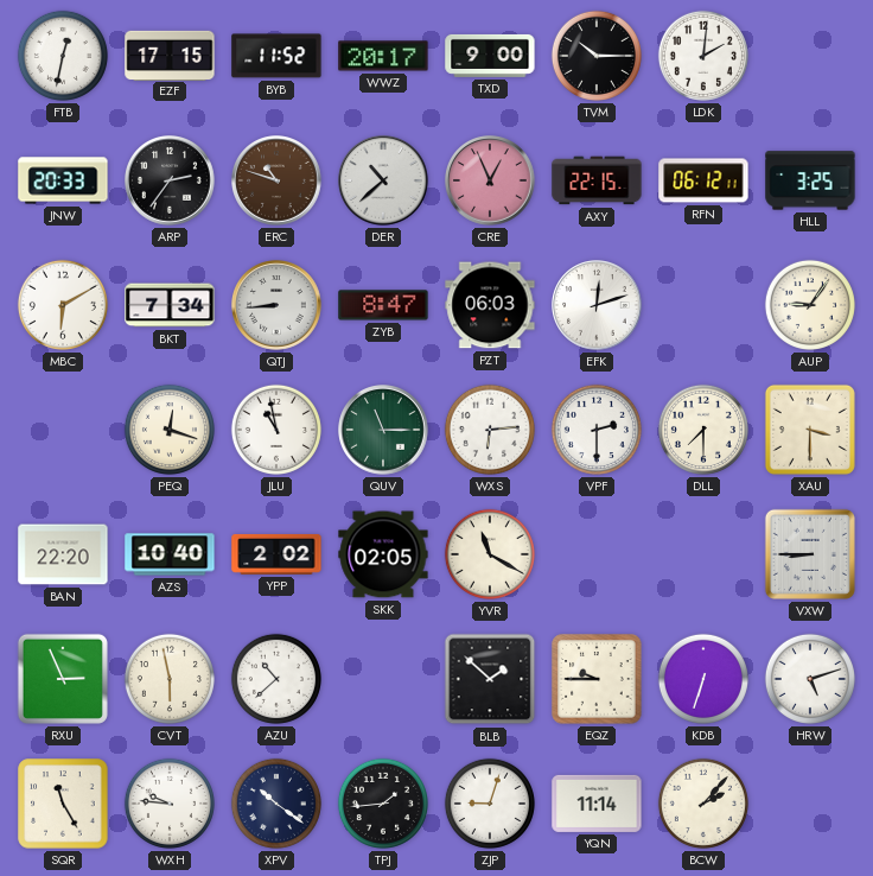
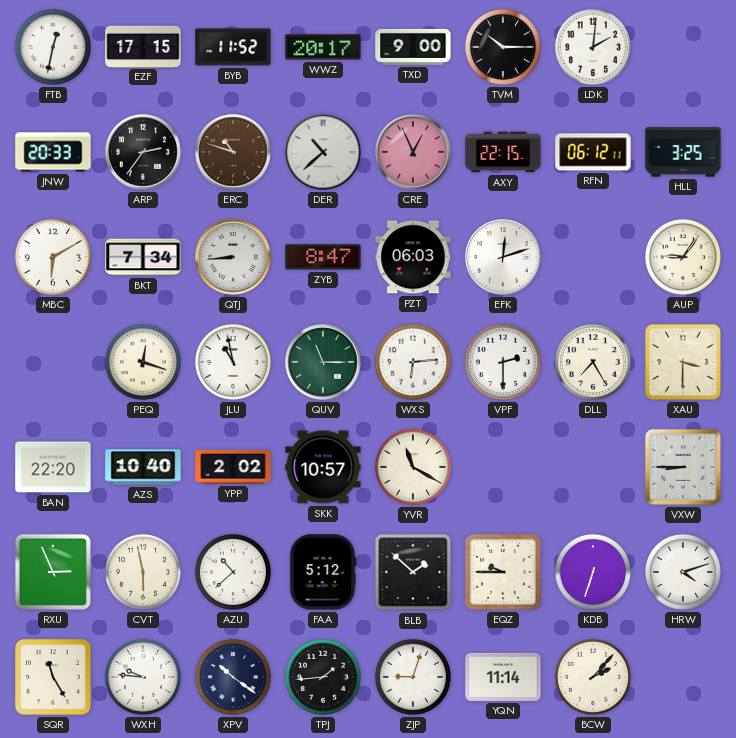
DLL: 7:30 -> 7:25 (593, 362)
SKK: 02:05 -> 10:57 (323, 467)
FAA: none -> 5:12 (323, 572)
HRW: 5:12 -> 4:12 (683, 572)
